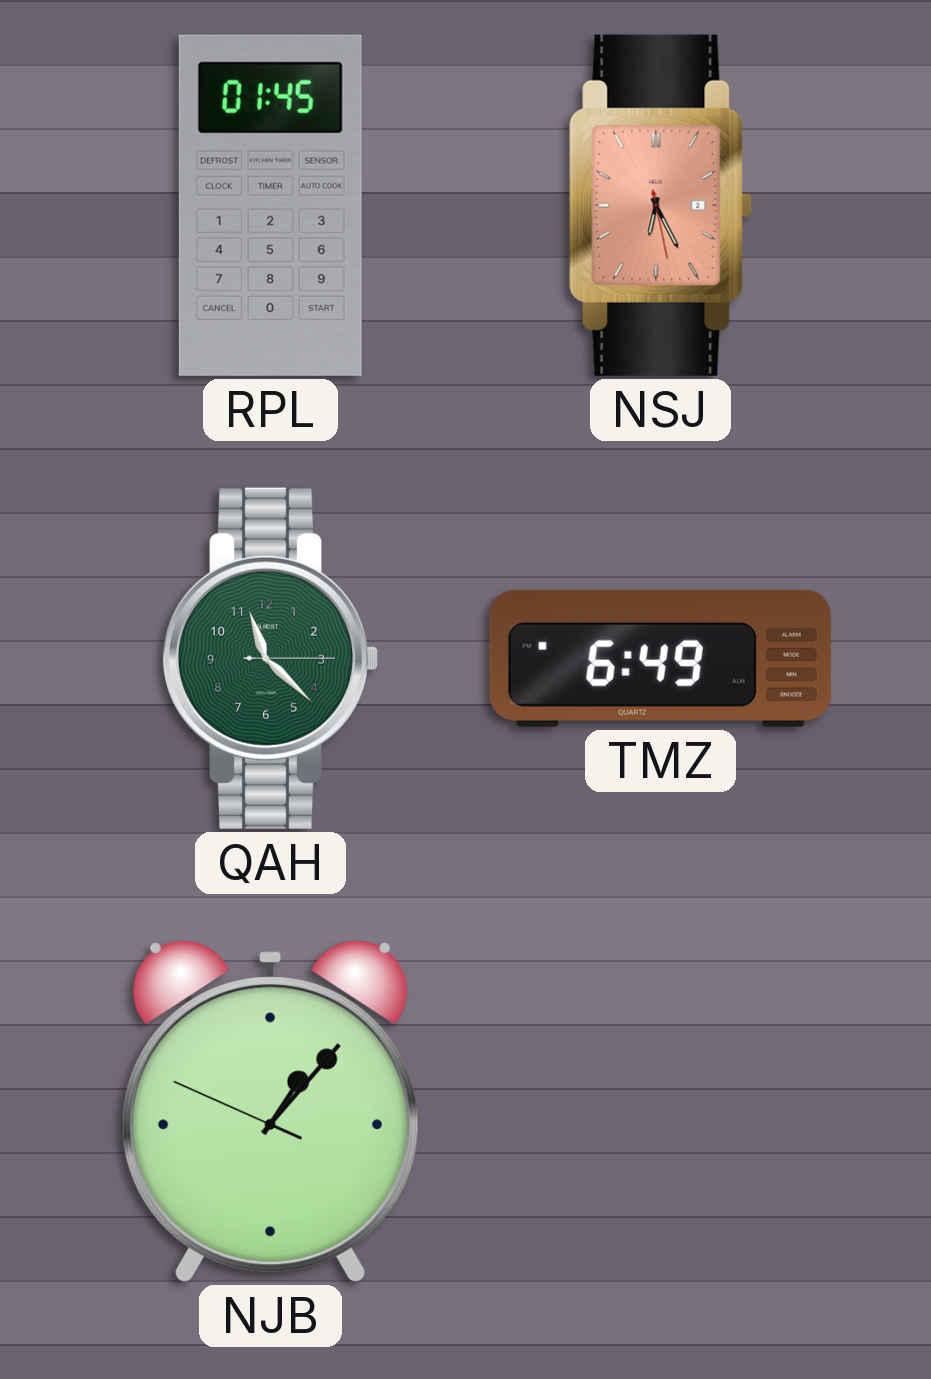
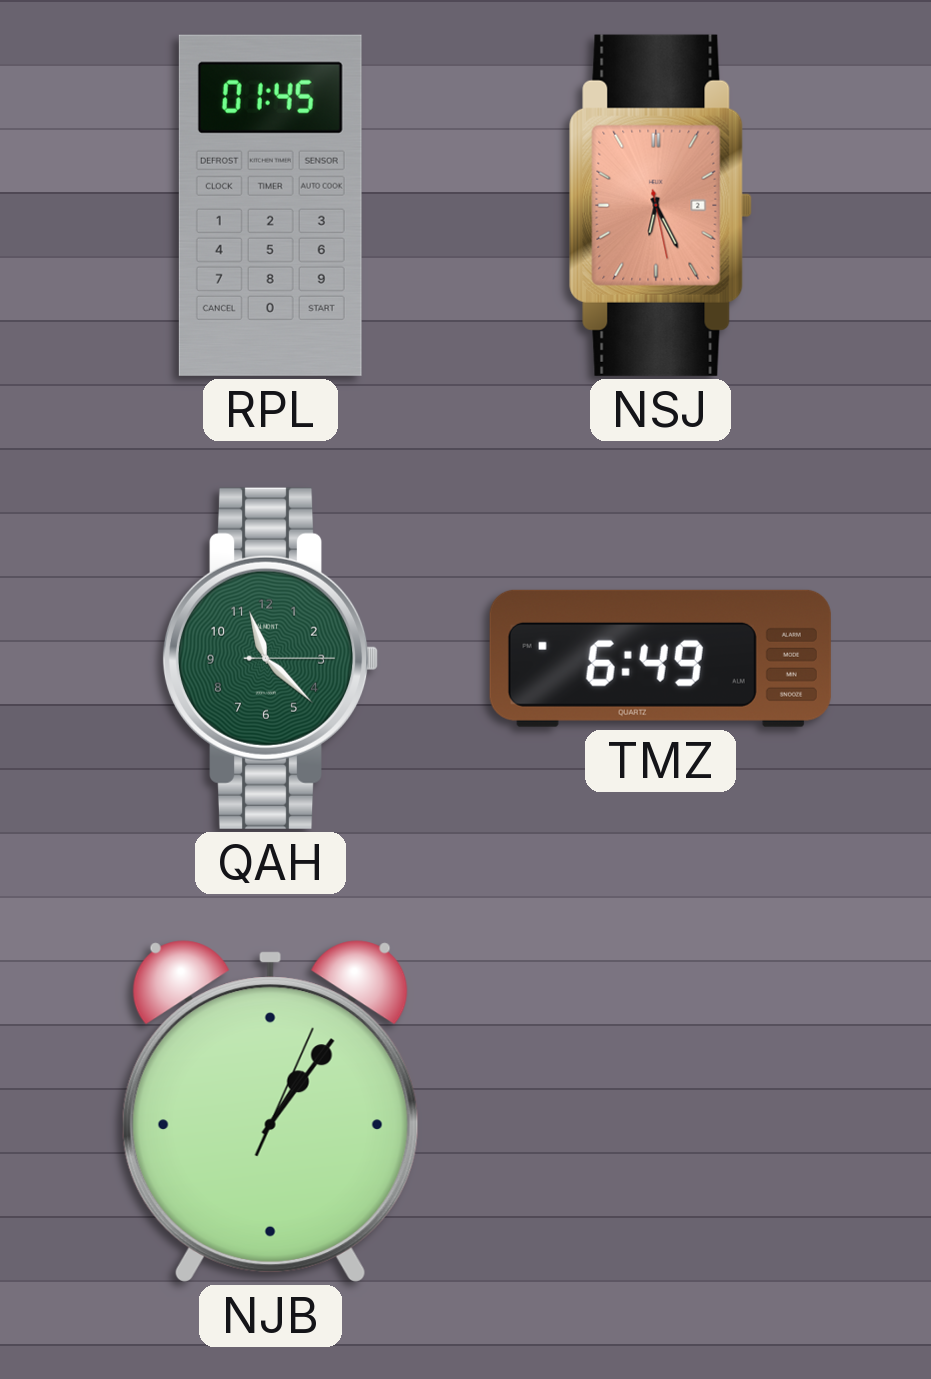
NJB: 1:06:49 -> 1:06:04 (270, 1111)
